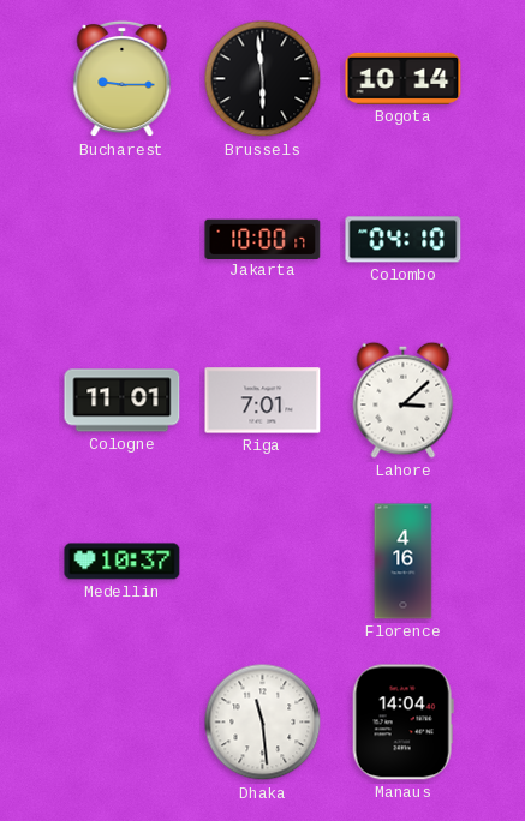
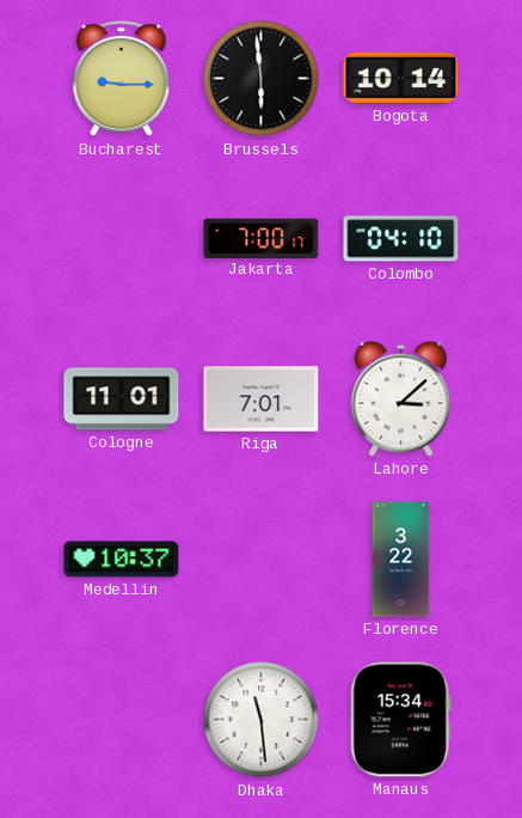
Jakarta: 10:00 -> 7:00 (262, 238)
Florence: 4:16 -> 3:22 (401, 560)
Manaus: 14:04 -> 15:34 (400, 720)
